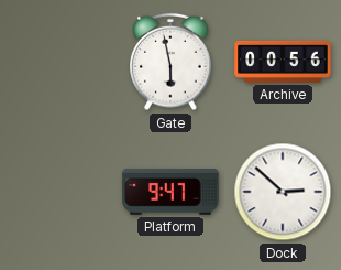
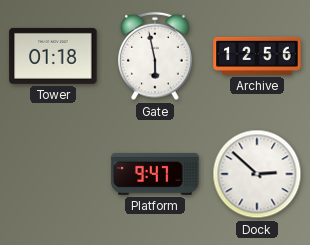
Tower: none -> 01:18 (53, 56)
Archive: 00:56 -> 12:56 (257, 56)
